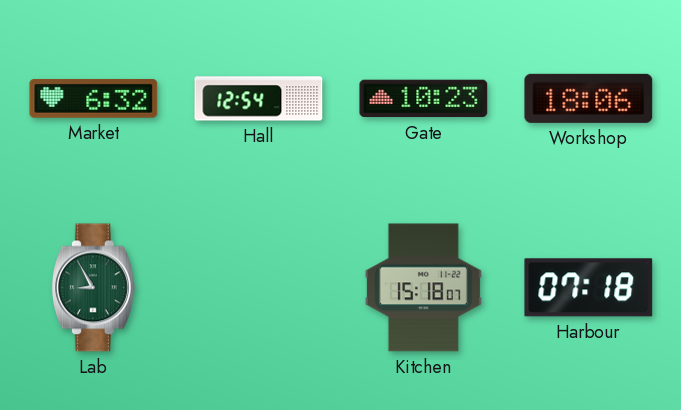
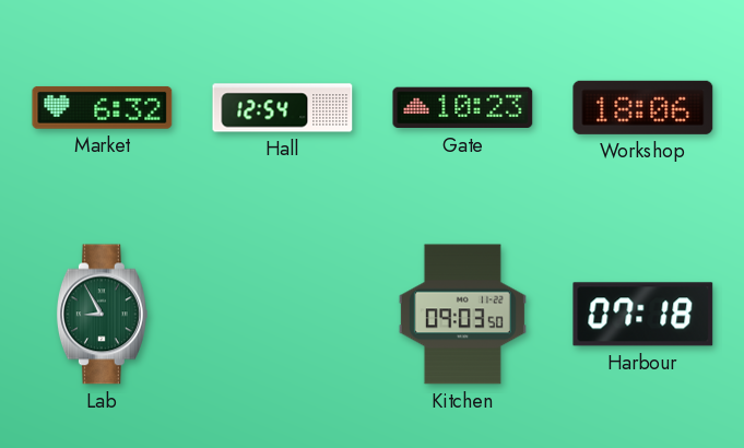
Kitchen: 15:18 -> 09:03 (462, 315)
